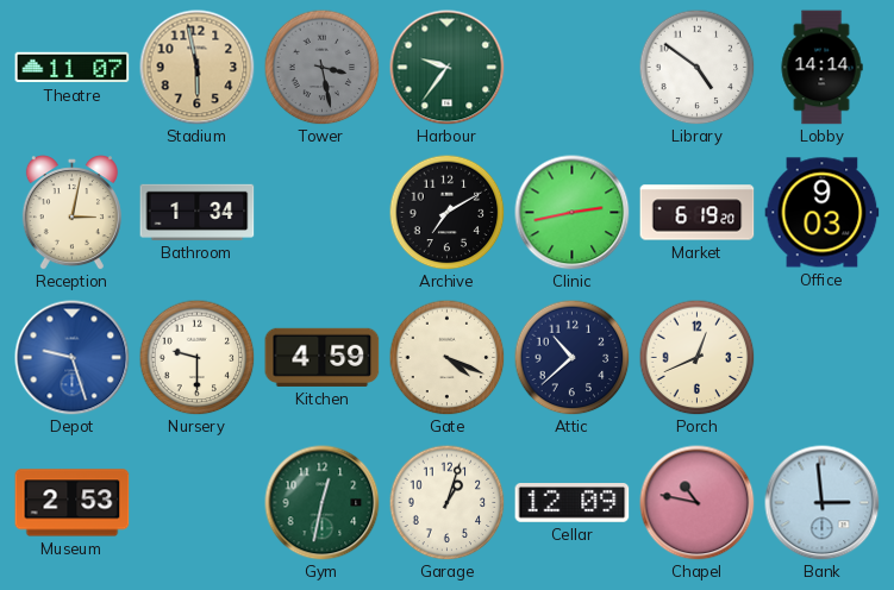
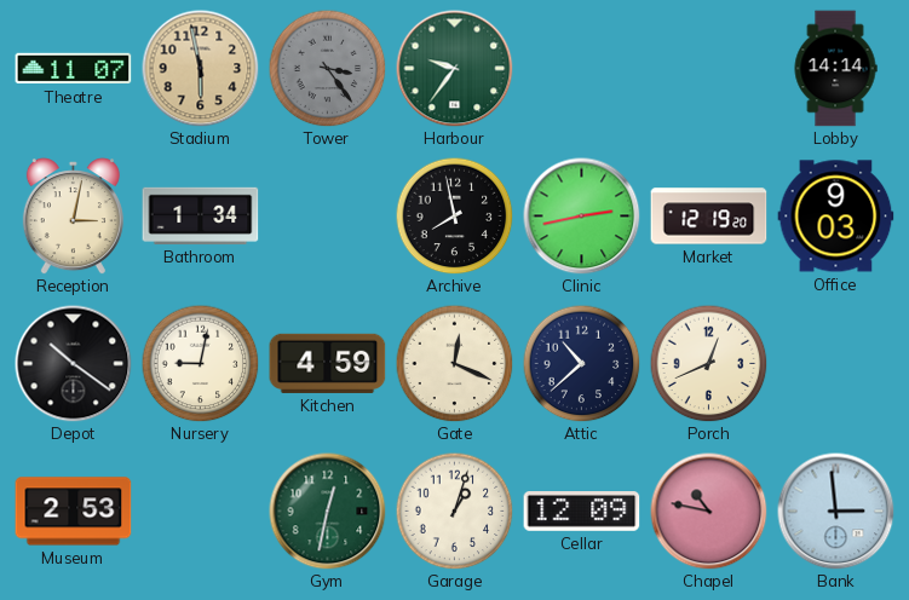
Tower: 3:28 -> 3:24 (327, 68)
Library: 4:51 -> none (696, 67)
Archive: 7:10 -> 7:58 (454, 215)
Market: 6:19 -> 12:19 (709, 217)
Depot: 9:27 -> 10:21 (74, 364)
Depot dial: blue -> black (74, 364)
Nursery: 9:30 -> 9:02 (200, 363)
Gate: 4:19 -> 12:19 (454, 363)
